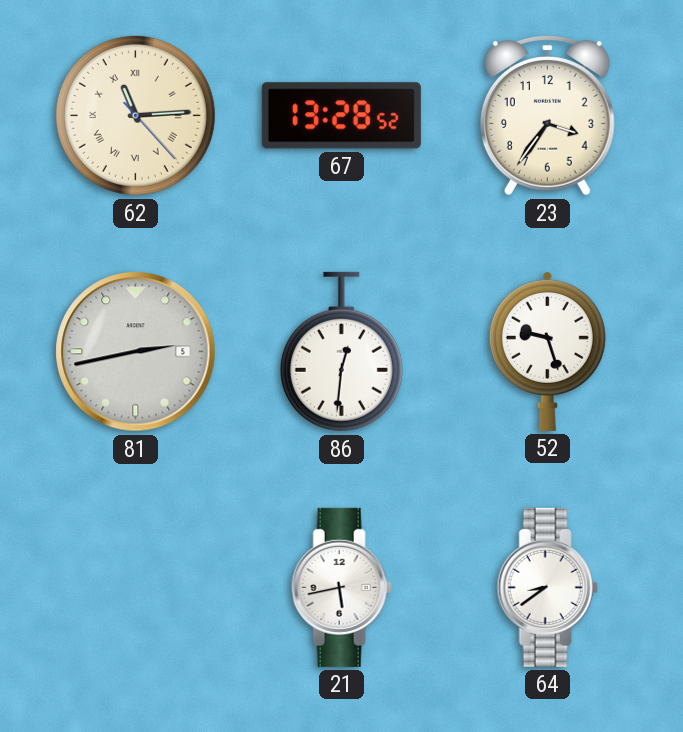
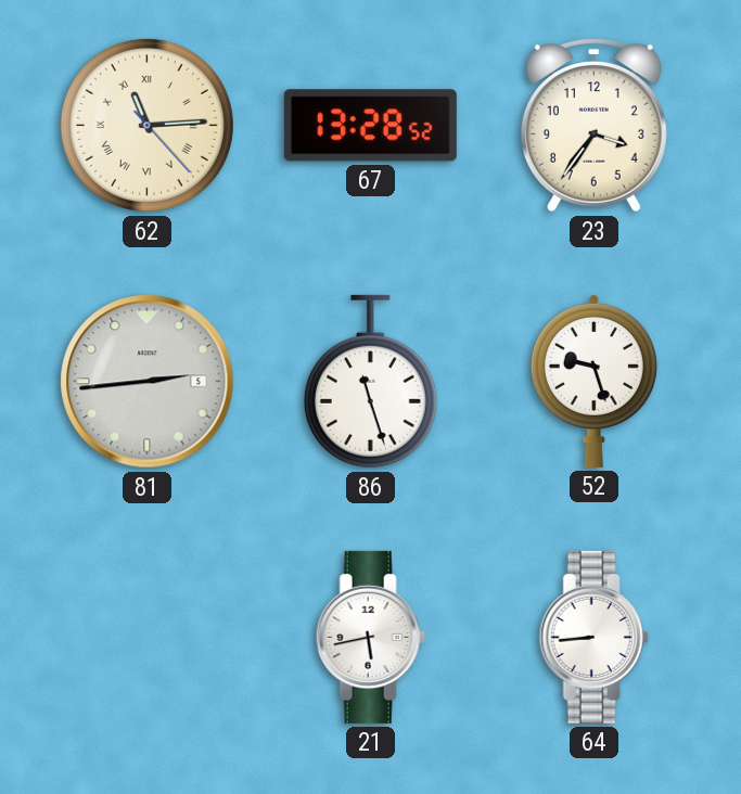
81: 2:43 -> 2:44 (148, 382)
86: 12:31 -> 11:27 (370, 382)
64: 8:39 -> 8:44 (593, 637)
